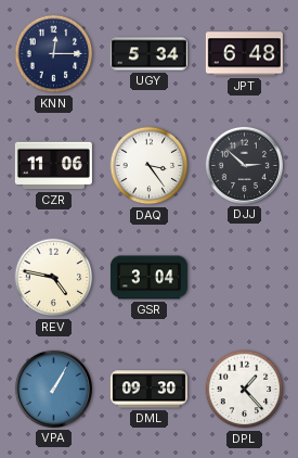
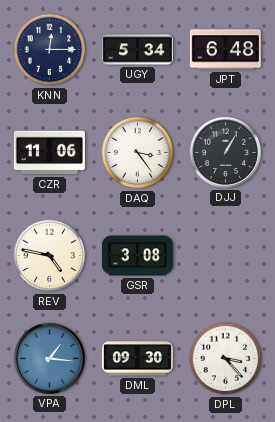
DJJ: 2:52 -> 1:05 (225, 152)
GSR: 3:04 -> 3:08 (137, 256)
VPA: 1:05 -> 1:16 (49, 358)
DPL: 1:23 -> 3:23 (226, 359)
